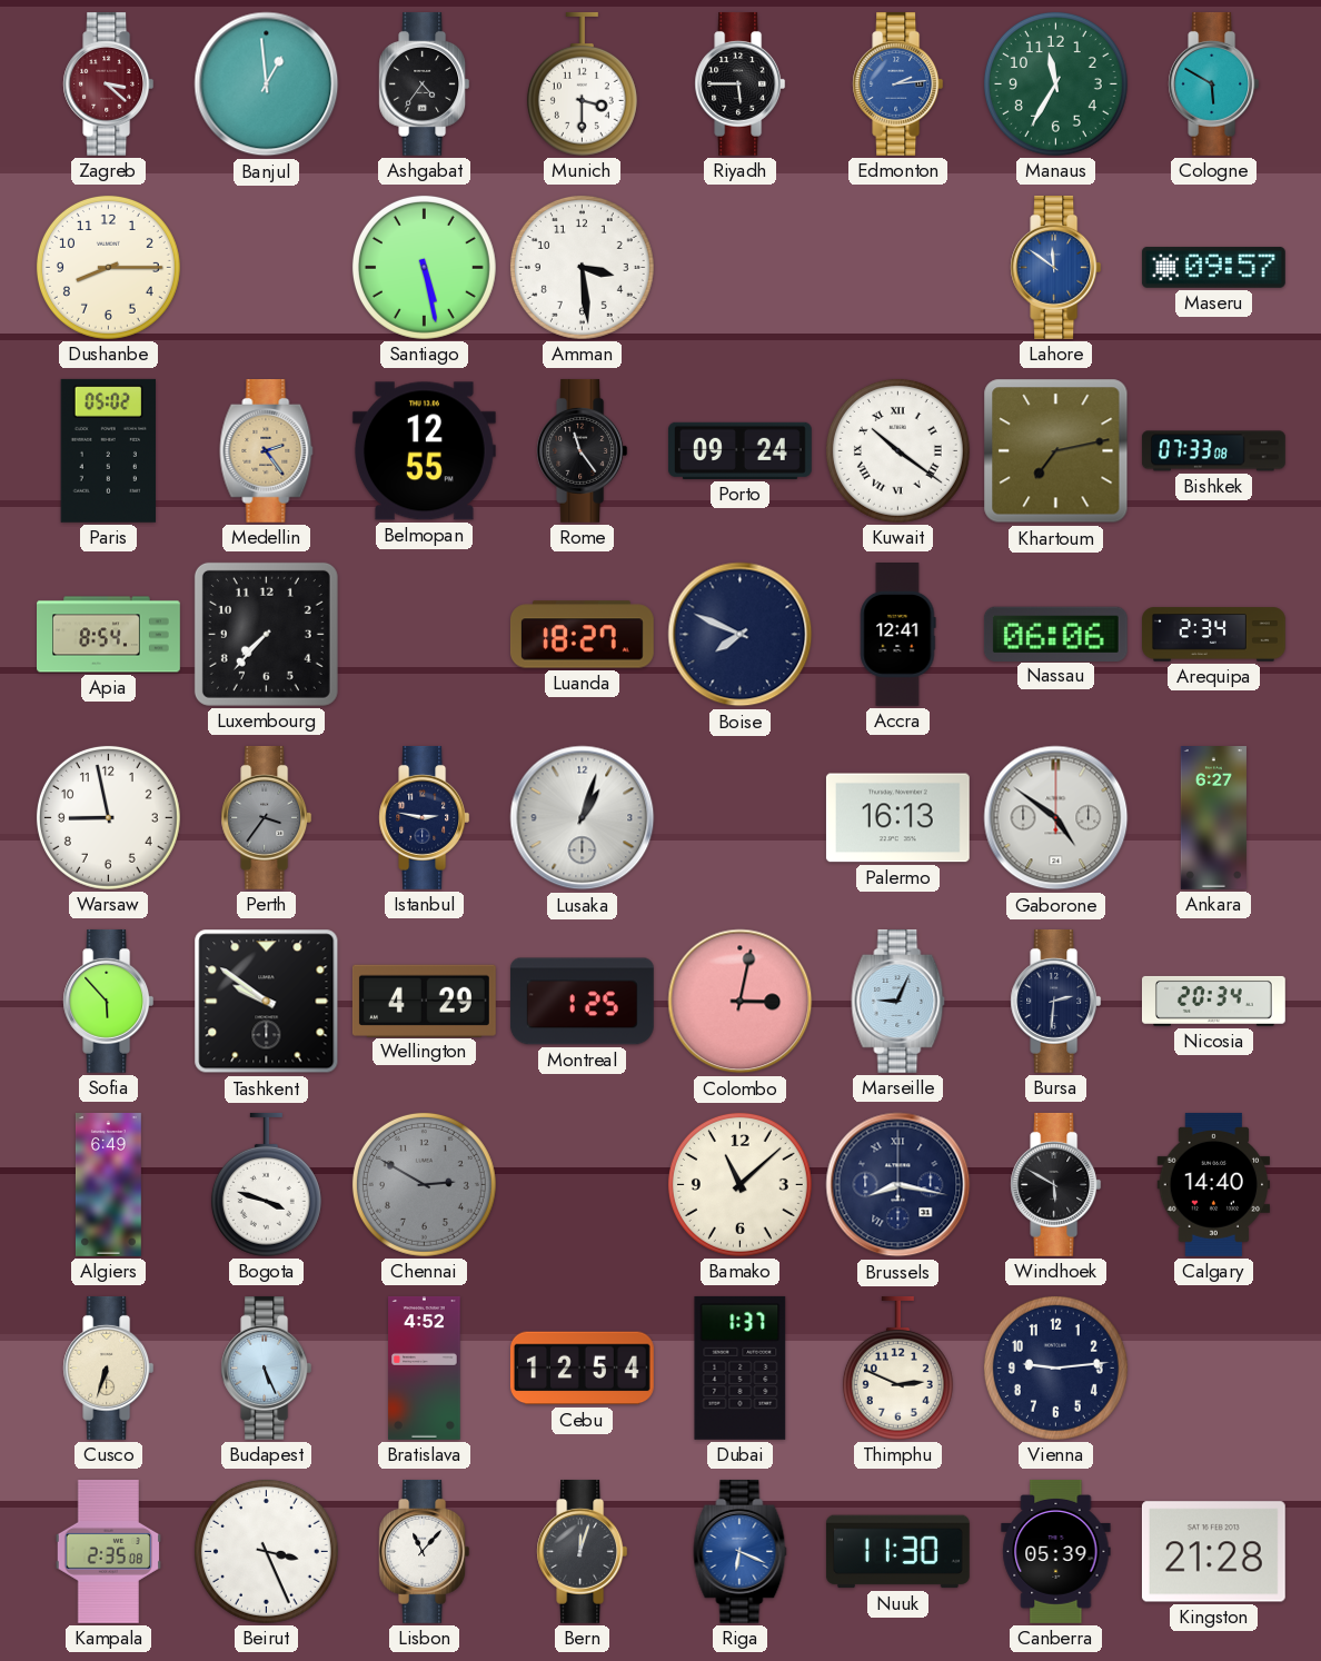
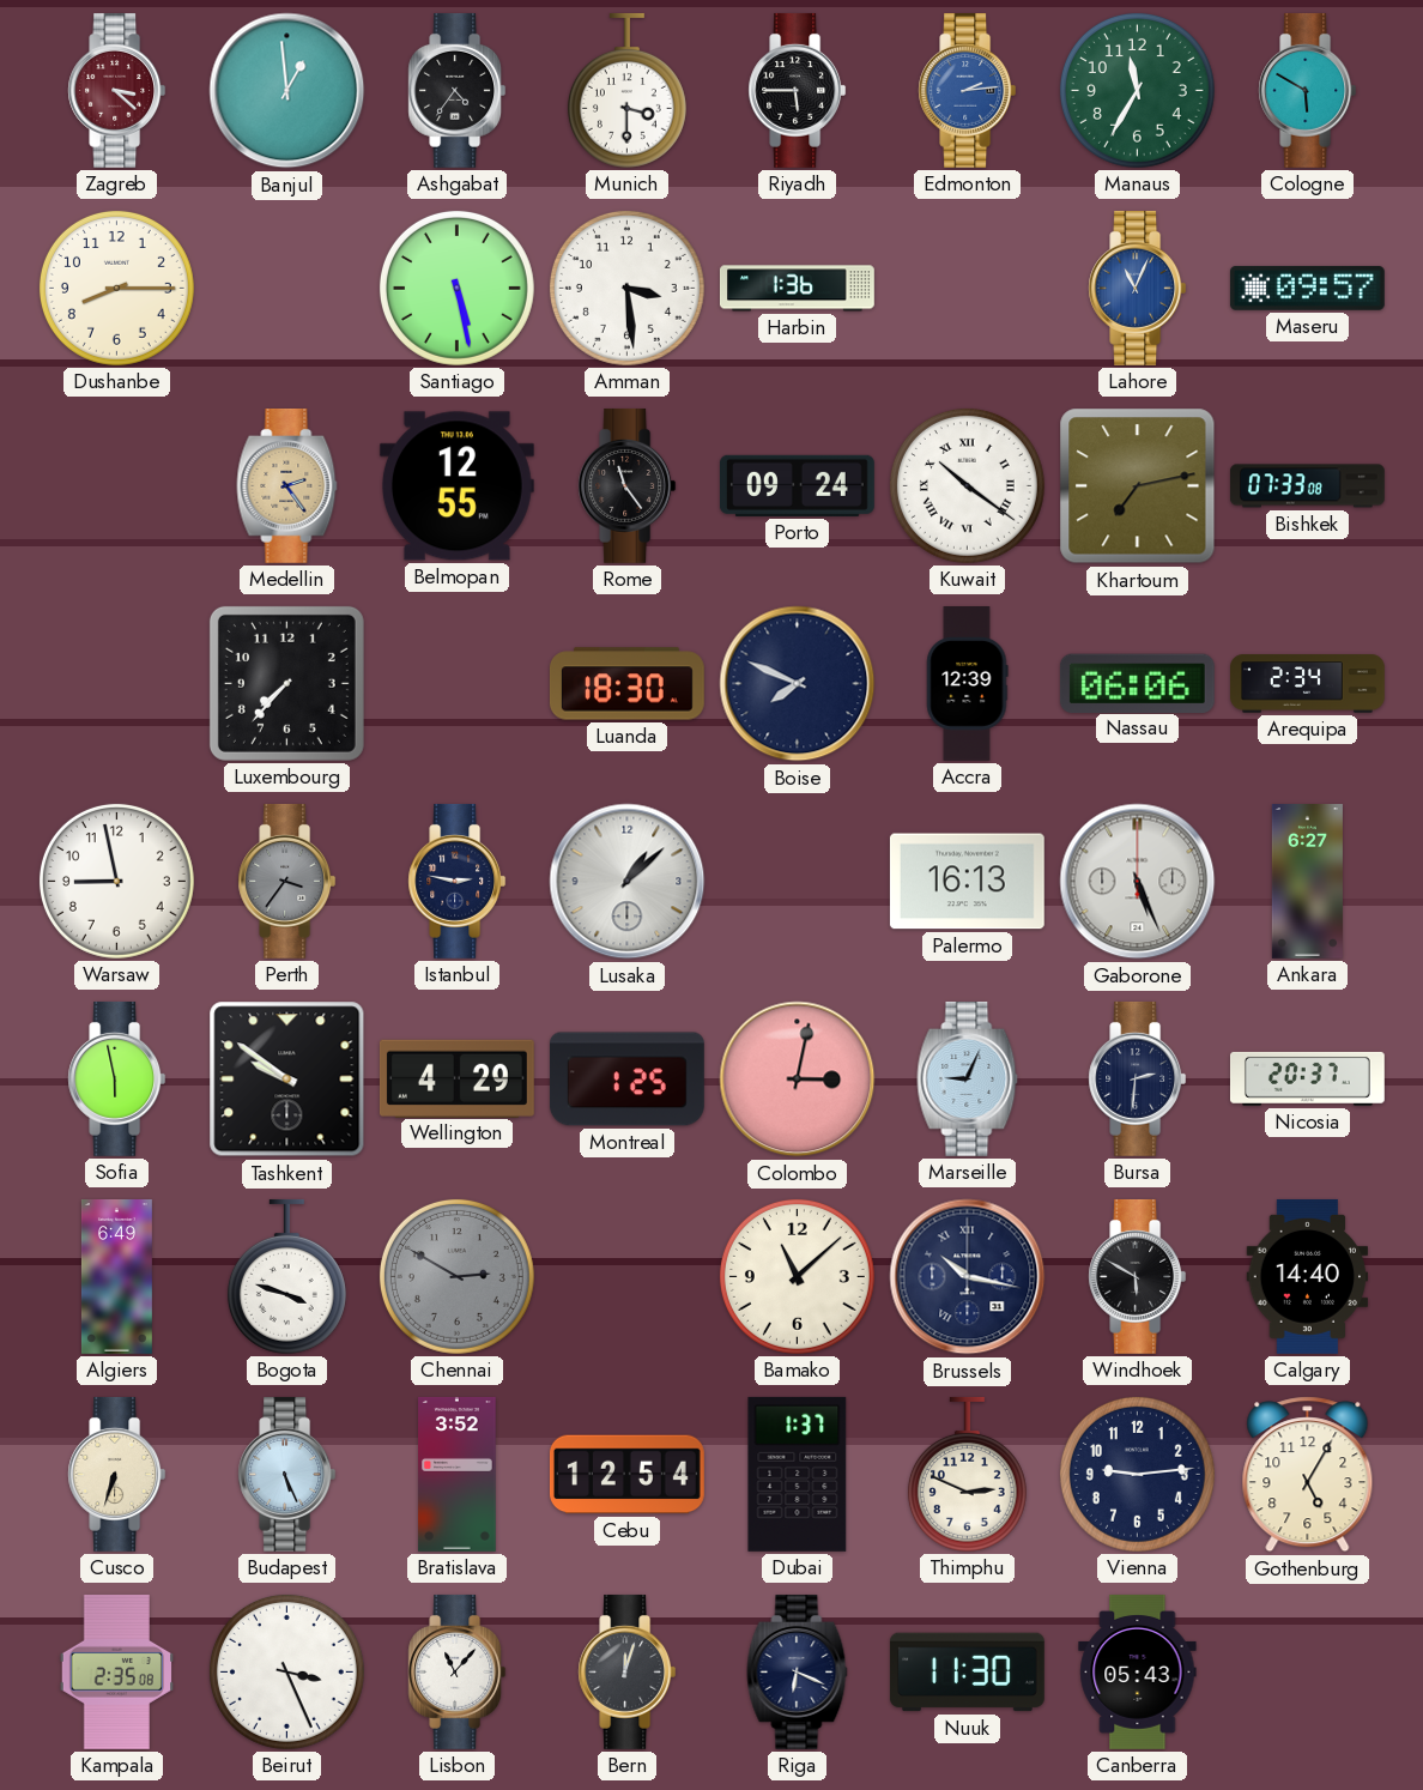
Harbin: none -> 1:36 (798, 289)
Lahore: 11:51 -> 11:04 (1138, 288)
Paris: 05:02 -> none (108, 450)
Apia: 8:54 -> none (109, 635)
Luanda: 18:27 -> 18:30 (626, 684)
Accra: 12:41 -> 12:39 (968, 684)
Lusaka: 1:03 -> 1:08 (628, 882)
Gaborone: 4:51 -> 5:26 (1138, 882)
Sofia: 5:53 -> 5:58 (117, 1078)
Nicosia: 20:34 -> 20:37 (1307, 1078)
Brussels: 8:17 -> 10:17 (968, 1277)
Bratislava: 4:52 -> 3:52 (458, 1474)
Gothenburg: none -> 5:05 (1308, 1475)
Riga dial: blue -> navy (798, 1671)
Canberra: 05:39 -> 05:43 (1138, 1671)
Kingston: 21:28 -> none (1213, 1552)
